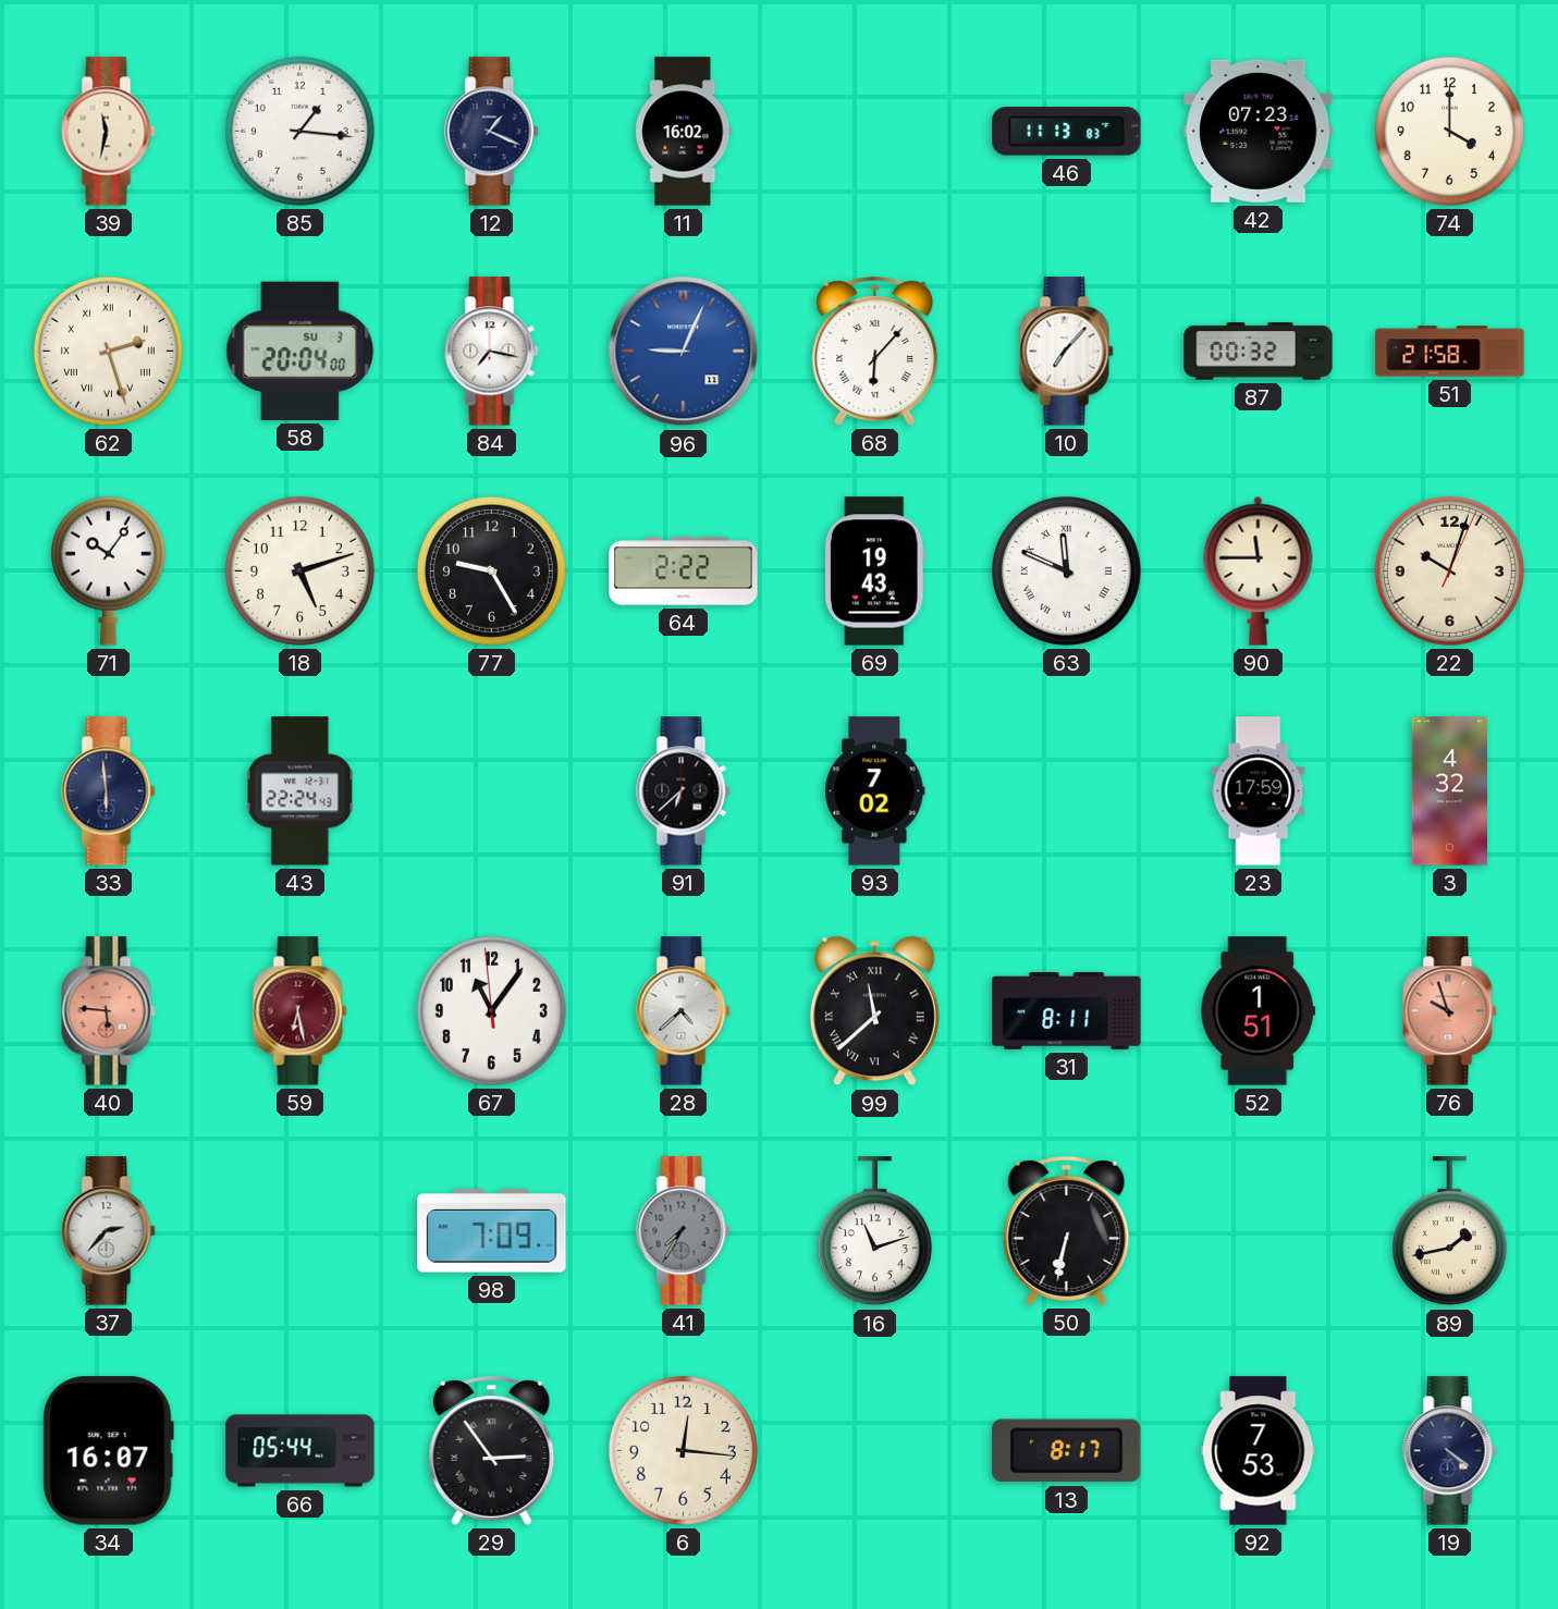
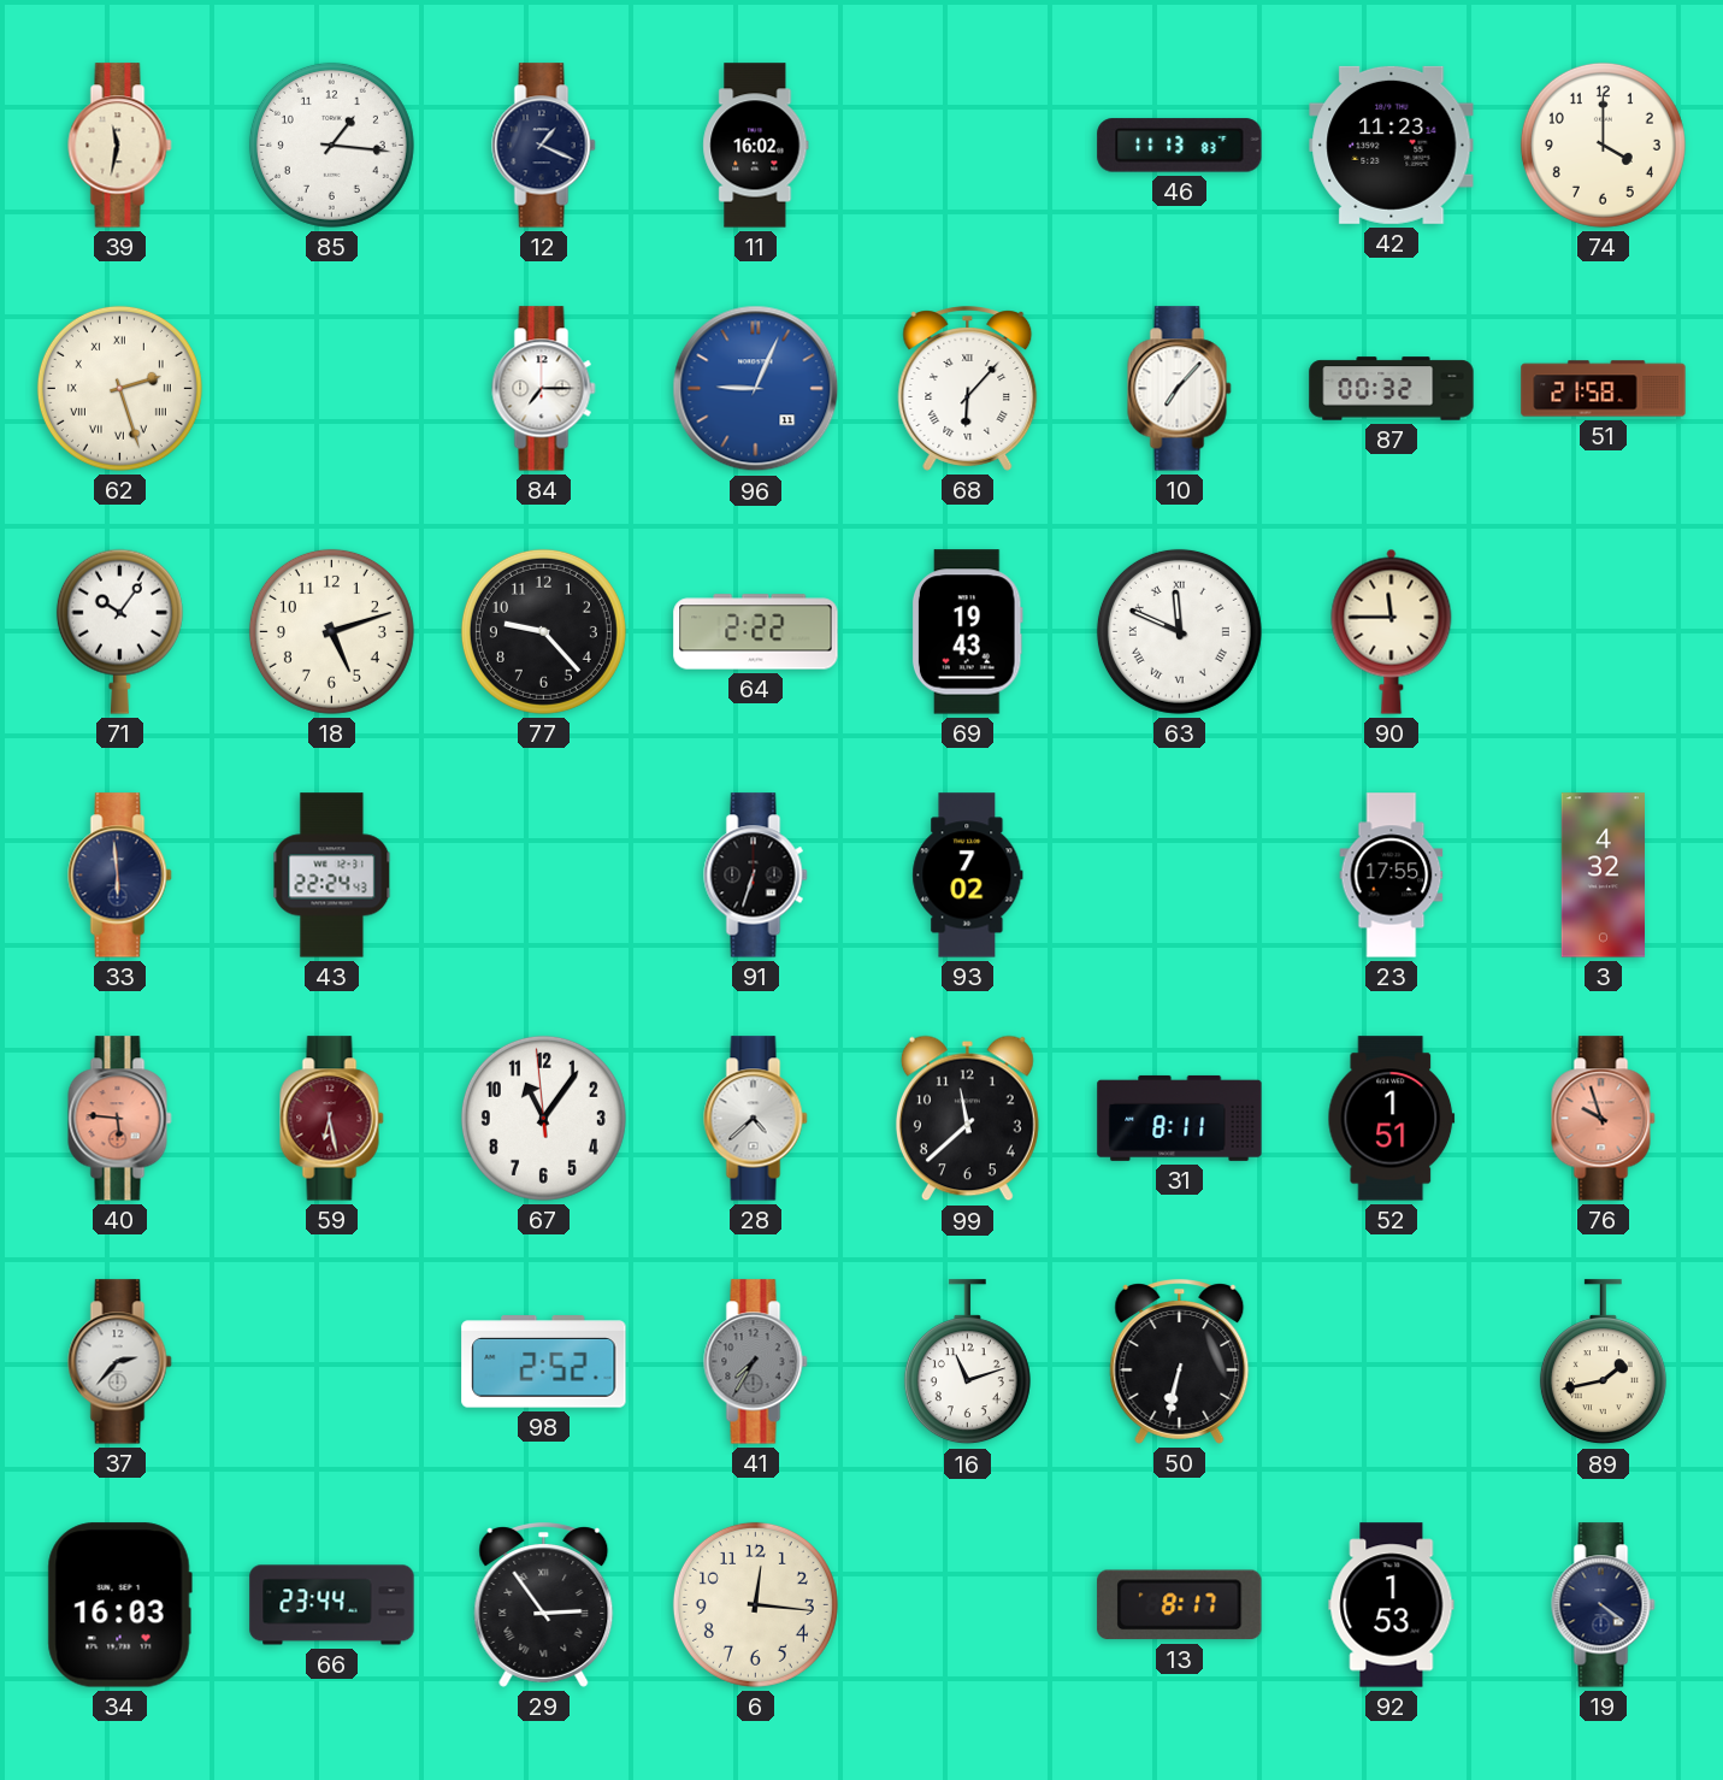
42: 07:23 -> 11:23 (1392, 145)
58: 20:04 -> none (300, 351)
84: 7:17 -> 7:15 (544, 389)
77: 9:25 -> 9:23 (543, 631)
22: 10:03 -> none (1449, 570)
91: 6:38 -> 6:33 (756, 876)
23: 17:59 -> 17:55 (1392, 876)
99 numerals: Roman -> Arabic (967, 1119)
98: 7:09 -> 2:52 (544, 1362)
34: 16:07 -> 16:03 (119, 1605)
66: 05:44 -> 23:44 (332, 1605)
92: 7:53 -> 1:53 (1392, 1605)
